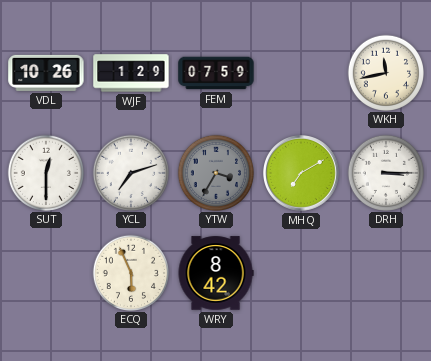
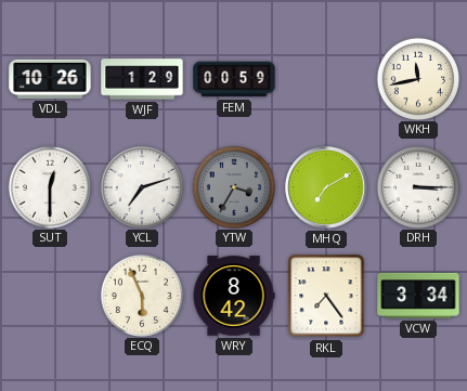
FEM: 07:59 -> 00:59 (234, 79)
RKL: none -> 7:24 (326, 296)
VCW: none -> 3:34 (418, 296)
